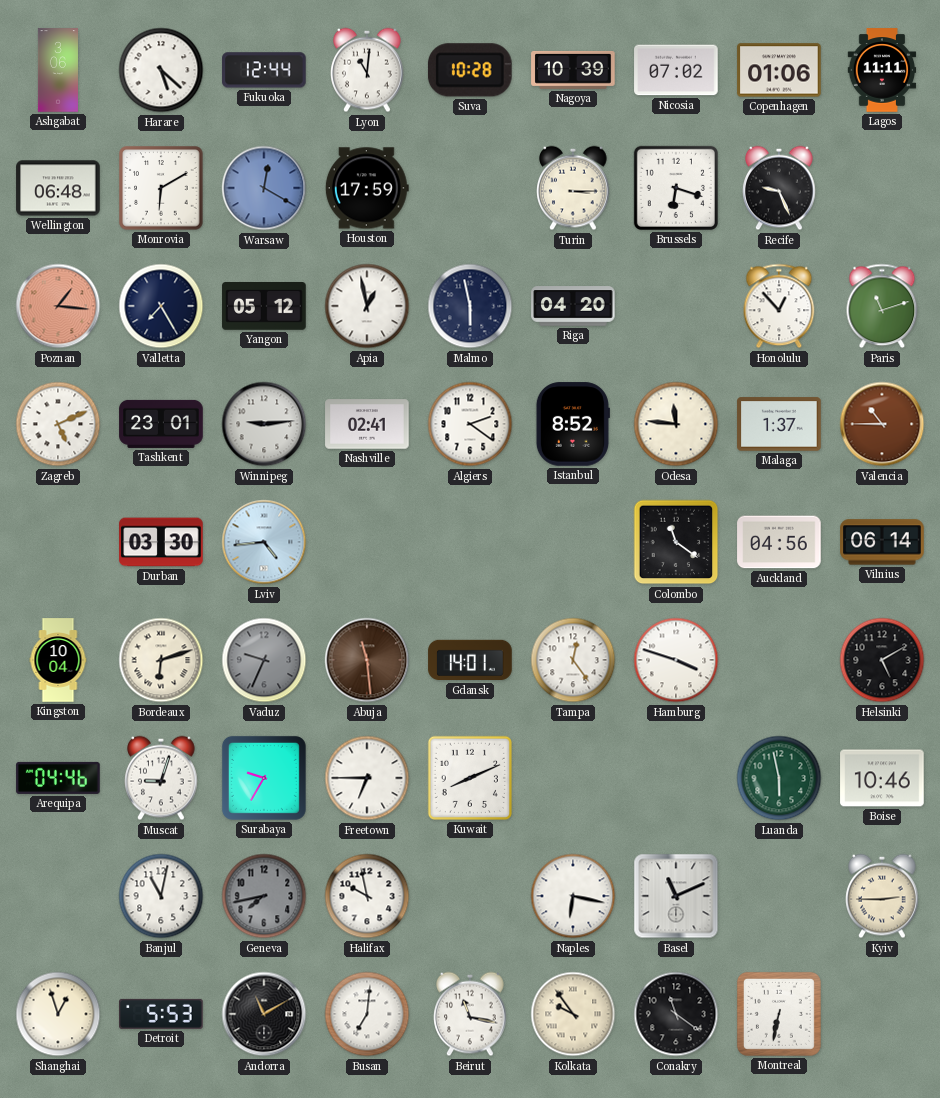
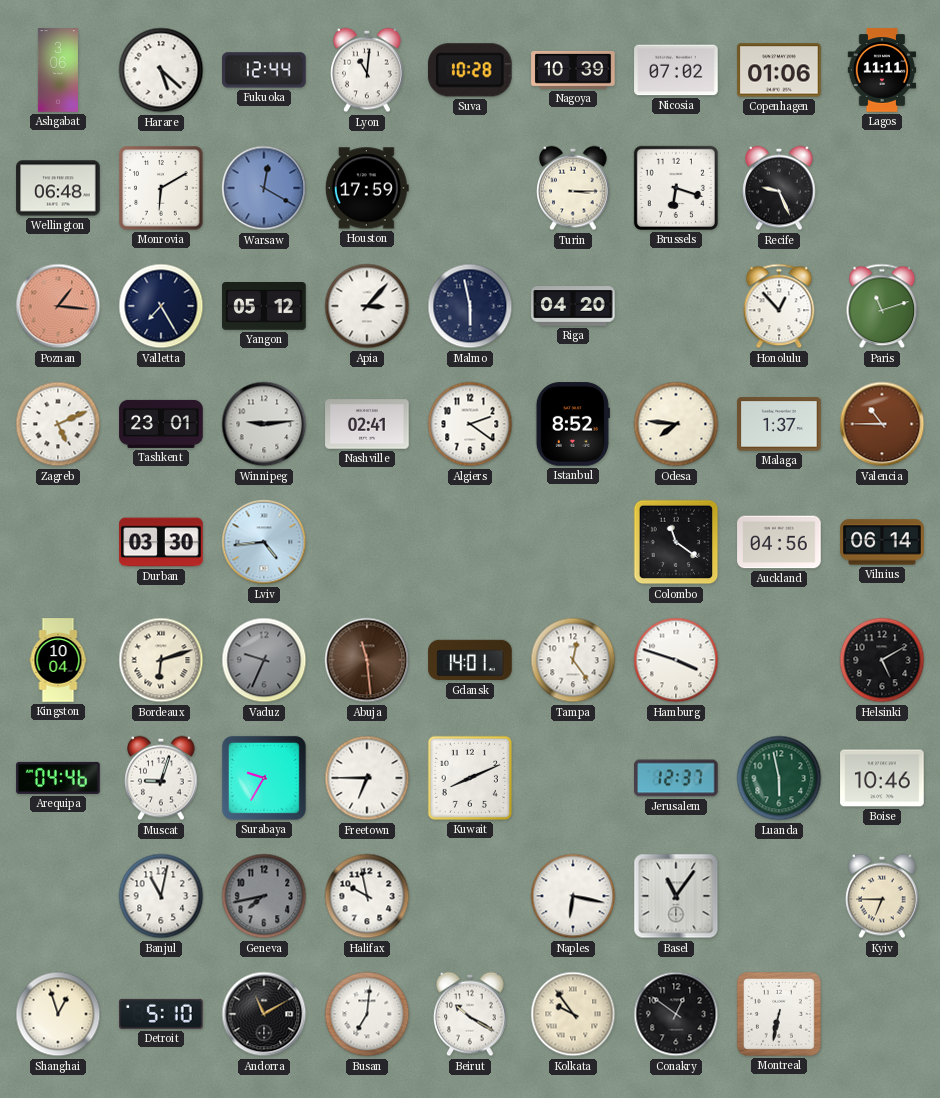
Apia: 12:58 -> 3:07 (367, 306)
Odesa: 11:46 -> 7:46 (676, 424)
Jerusalem: none -> 12:37 (676, 778)
Basel: 11:11 -> 11:06 (676, 896)
Kyiv: 2:45 -> 6:45 (882, 896)
Detroit: 5:53 -> 5:10 (161, 1014)
Beirut: 11:17 -> 10:20 (470, 1014)
Conakry: 11:21 -> 12:51 (676, 1014)
